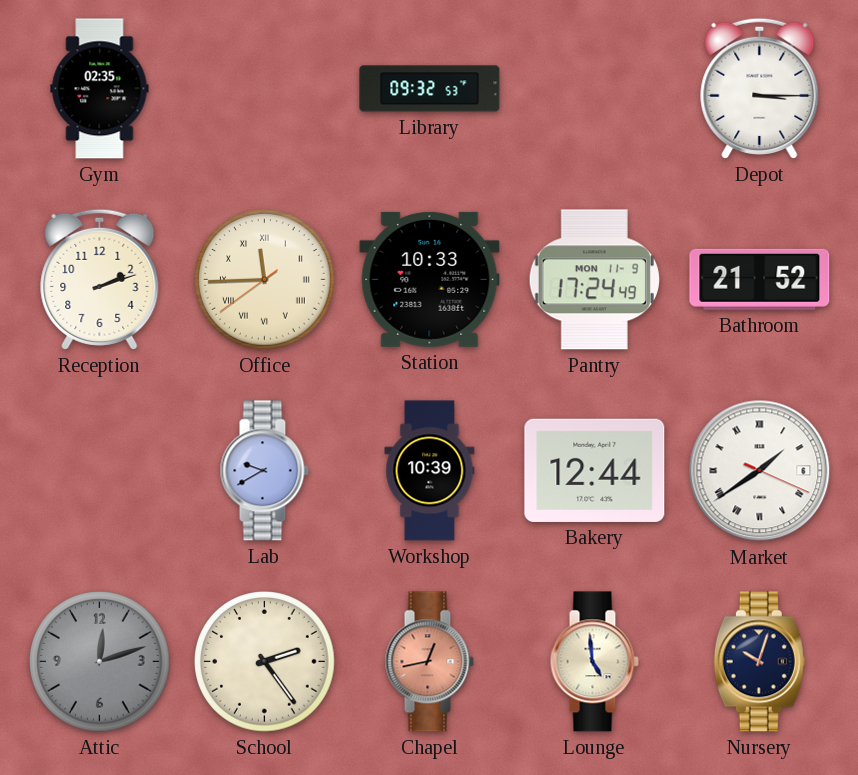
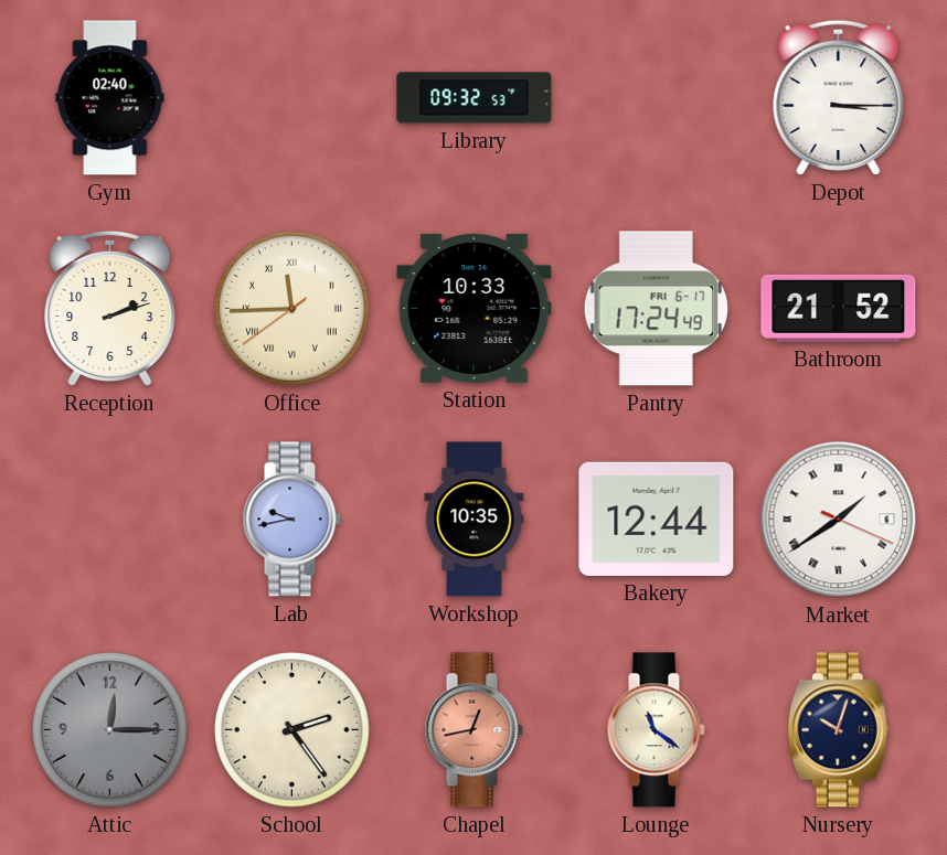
Gym: 02:35 -> 02:40 (110, 98)
Pantry date: MON 11-9 -> FRI 6-17 (656, 309)
Lab: 9:40 -> 9:43 (291, 520)
Workshop: 10:39 -> 10:35 (475, 520)
Attic: 12:12 -> 12:15 (110, 730)
Lounge: 4:59 -> 11:21 (656, 730)
